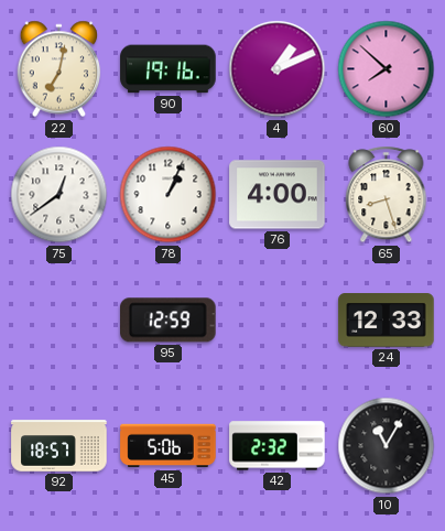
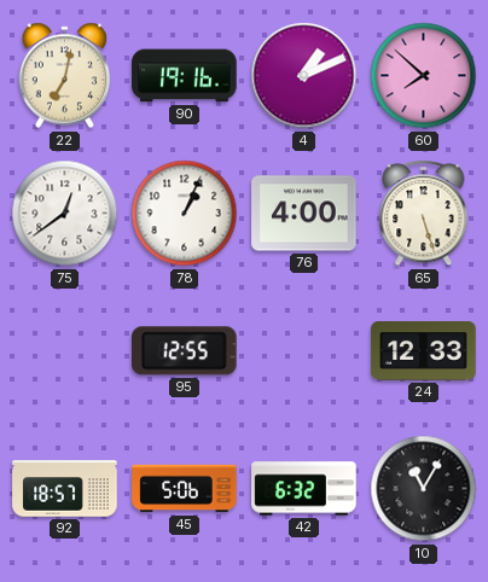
65: 8:27 -> 5:27 (424, 214)
95: 12:59 -> 12:55 (185, 351)
42: 2:32 -> 6:32 (304, 489)
